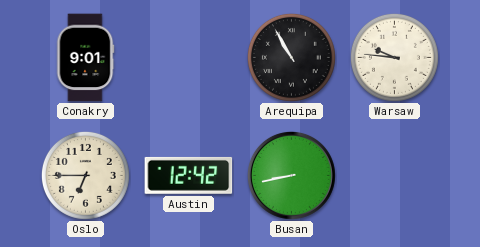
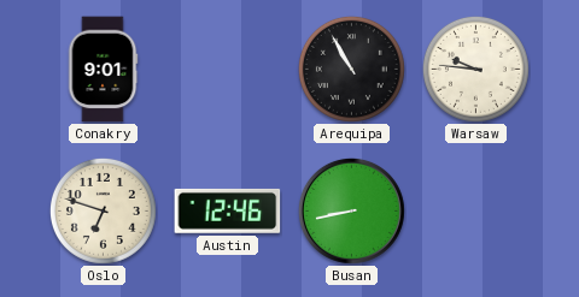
Oslo: 6:45 -> 6:48 (103, 210)
Austin: 12:42 -> 12:46 (228, 210)
